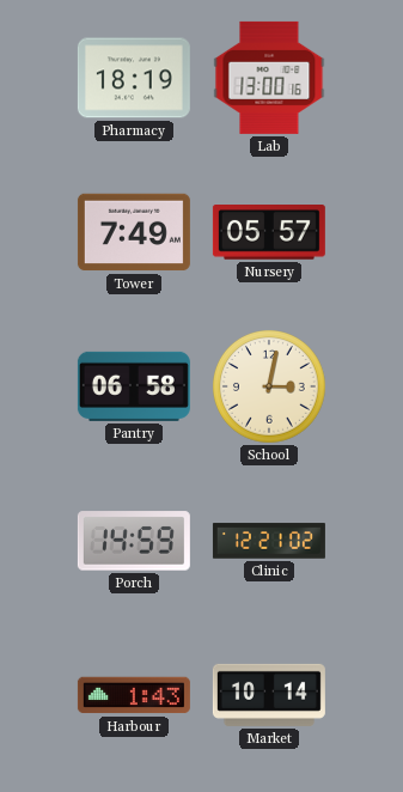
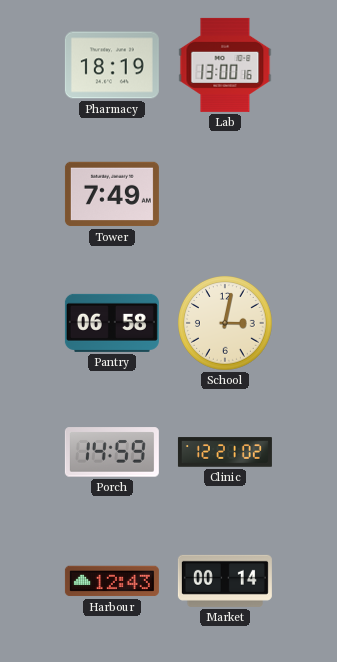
Nursery: 05:57 -> none (269, 233)
Harbour: 1:43 -> 12:43 (112, 581)
Market: 10:14 -> 00:14 (225, 581)
